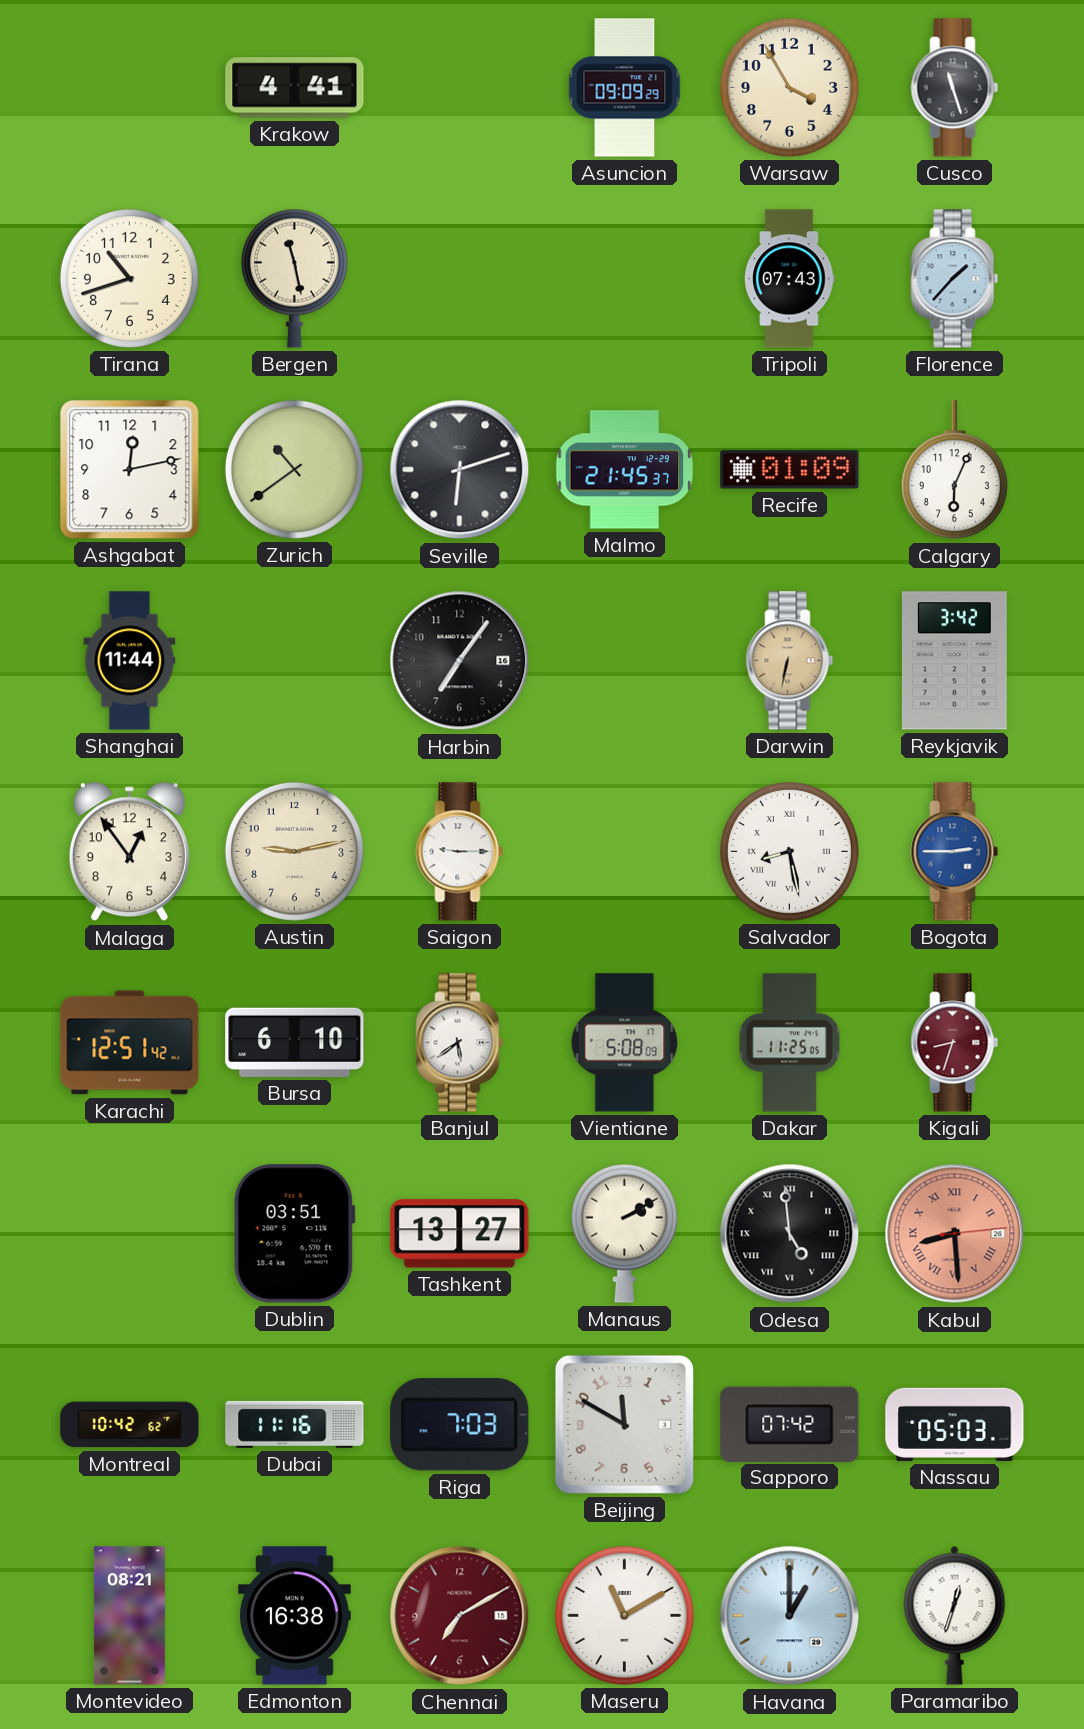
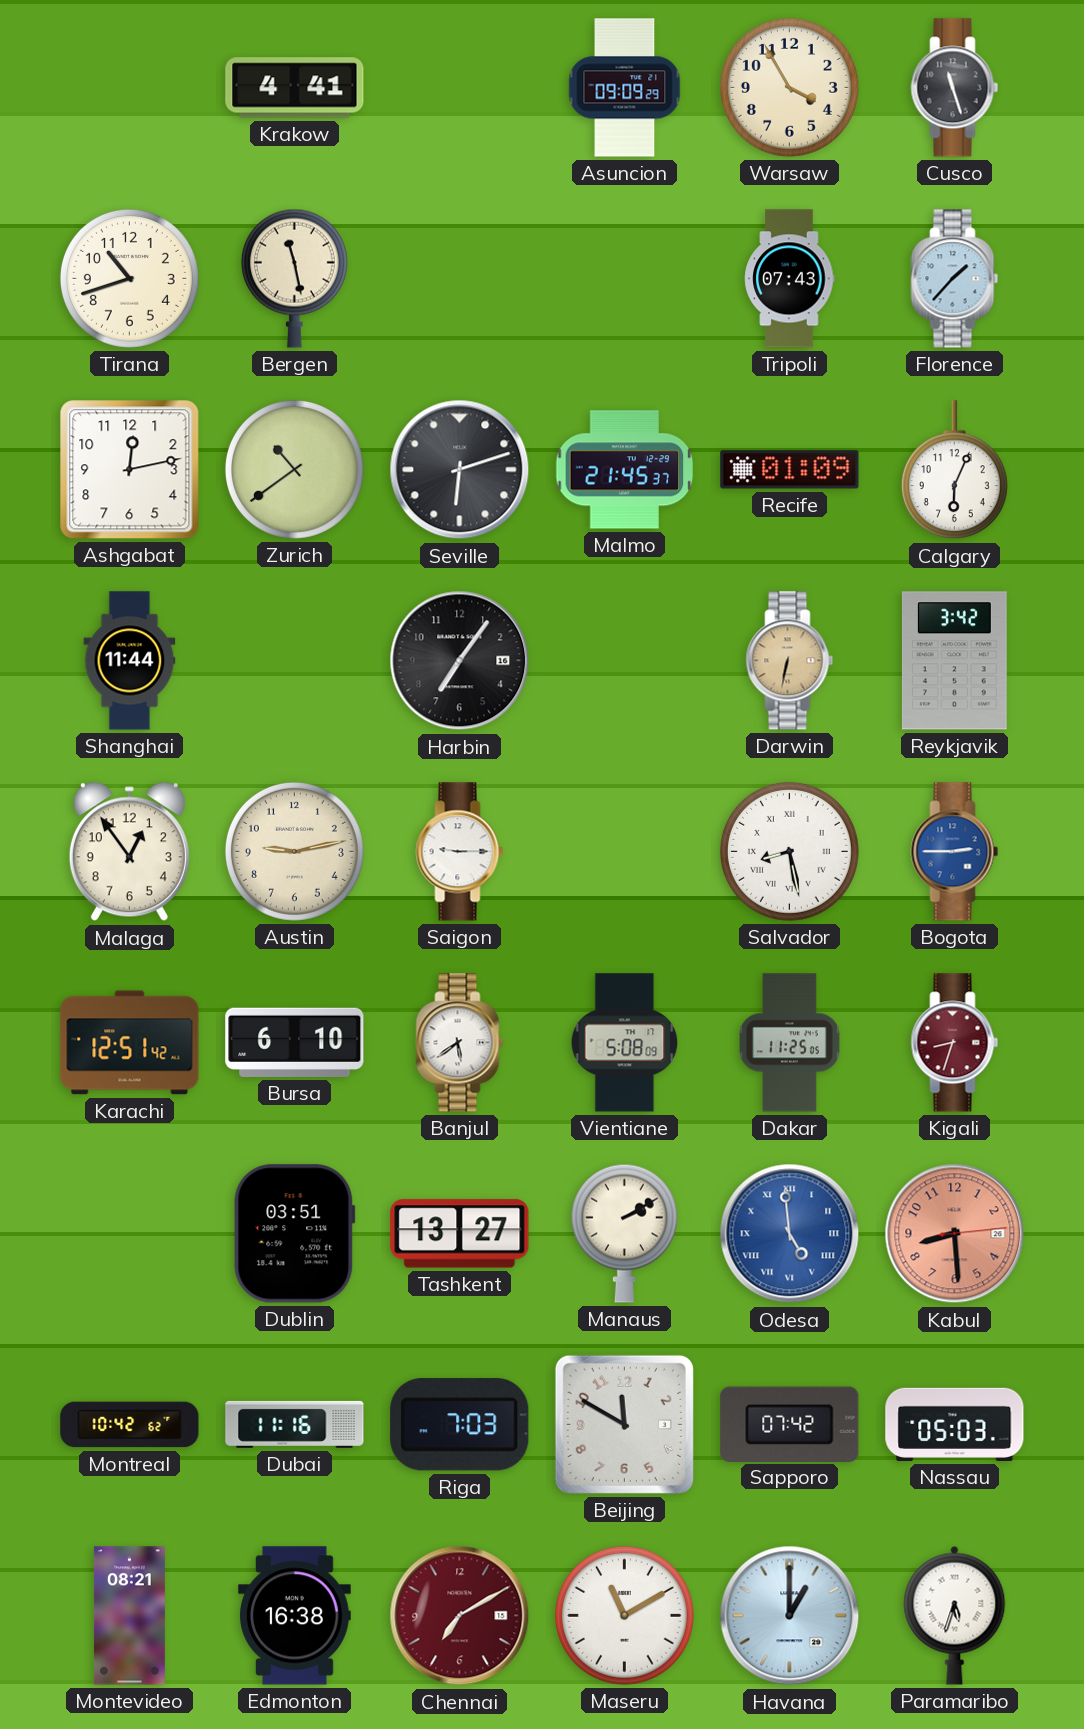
Odesa dial: black -> blue (790, 1234)
Kabul numerals: Roman -> Arabic (955, 1234)
Paramaribo: 12:33 -> 5:33 (955, 1615)
